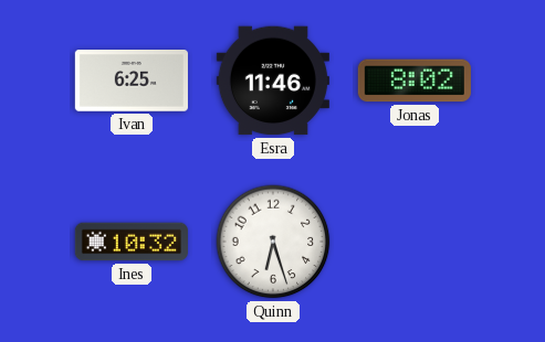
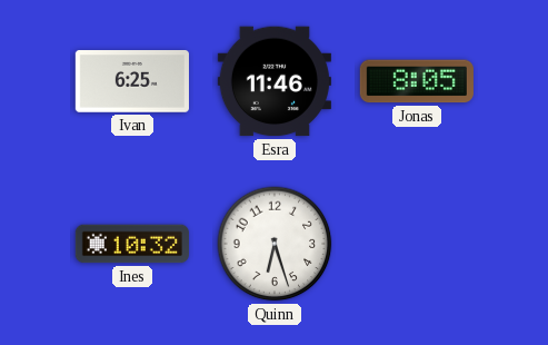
Jonas: 8:02 -> 8:05 (417, 81)
